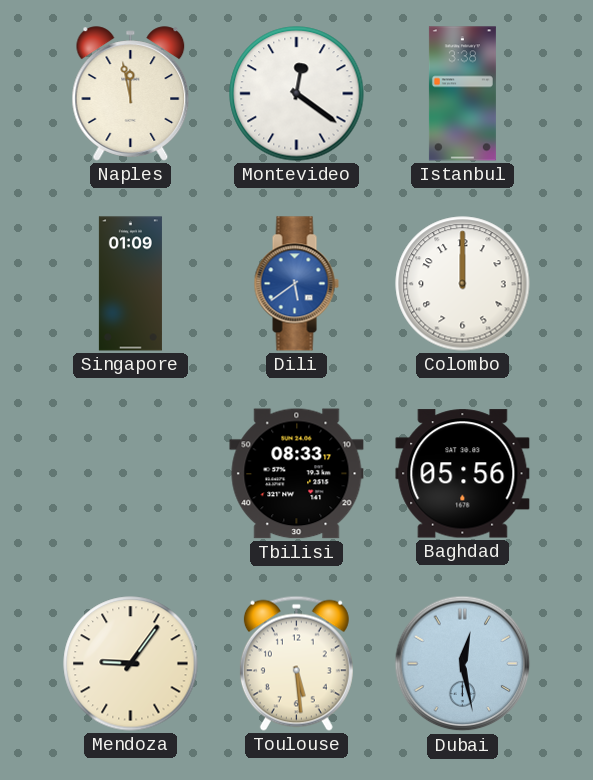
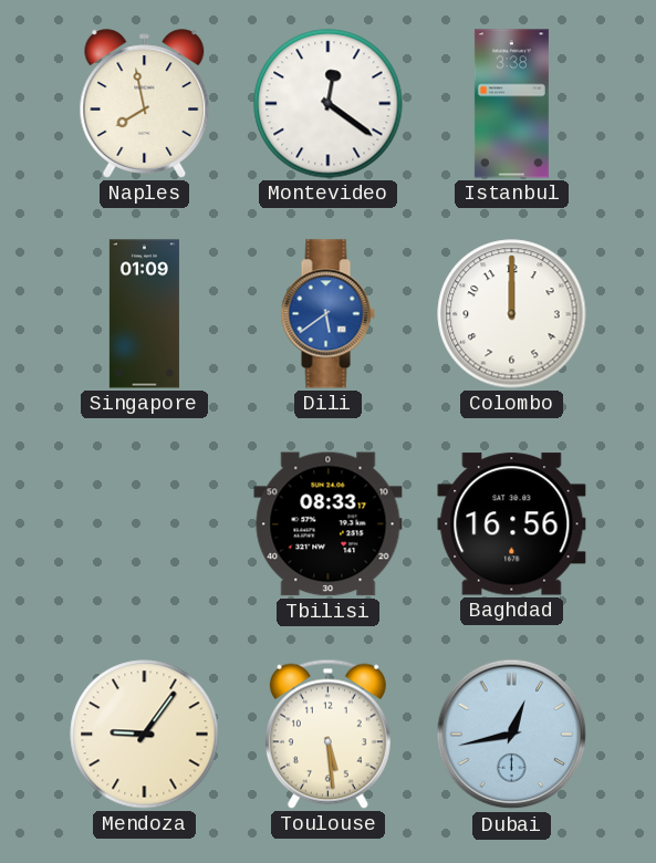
Naples: 11:58 -> 7:58 (145, 104)
Baghdad: 05:56 -> 16:56 (512, 524)
Dubai: 12:28 -> 12:43 (512, 735)
